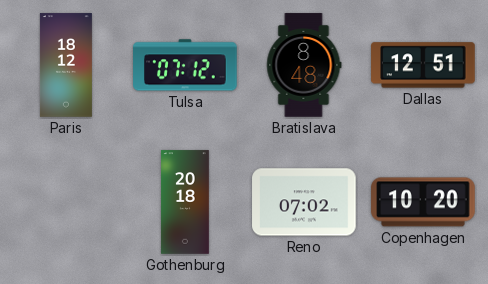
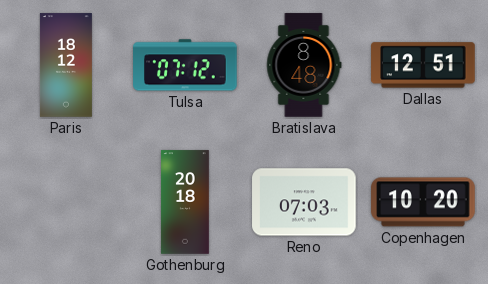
Reno: 07:02 -> 07:03 (304, 202)
